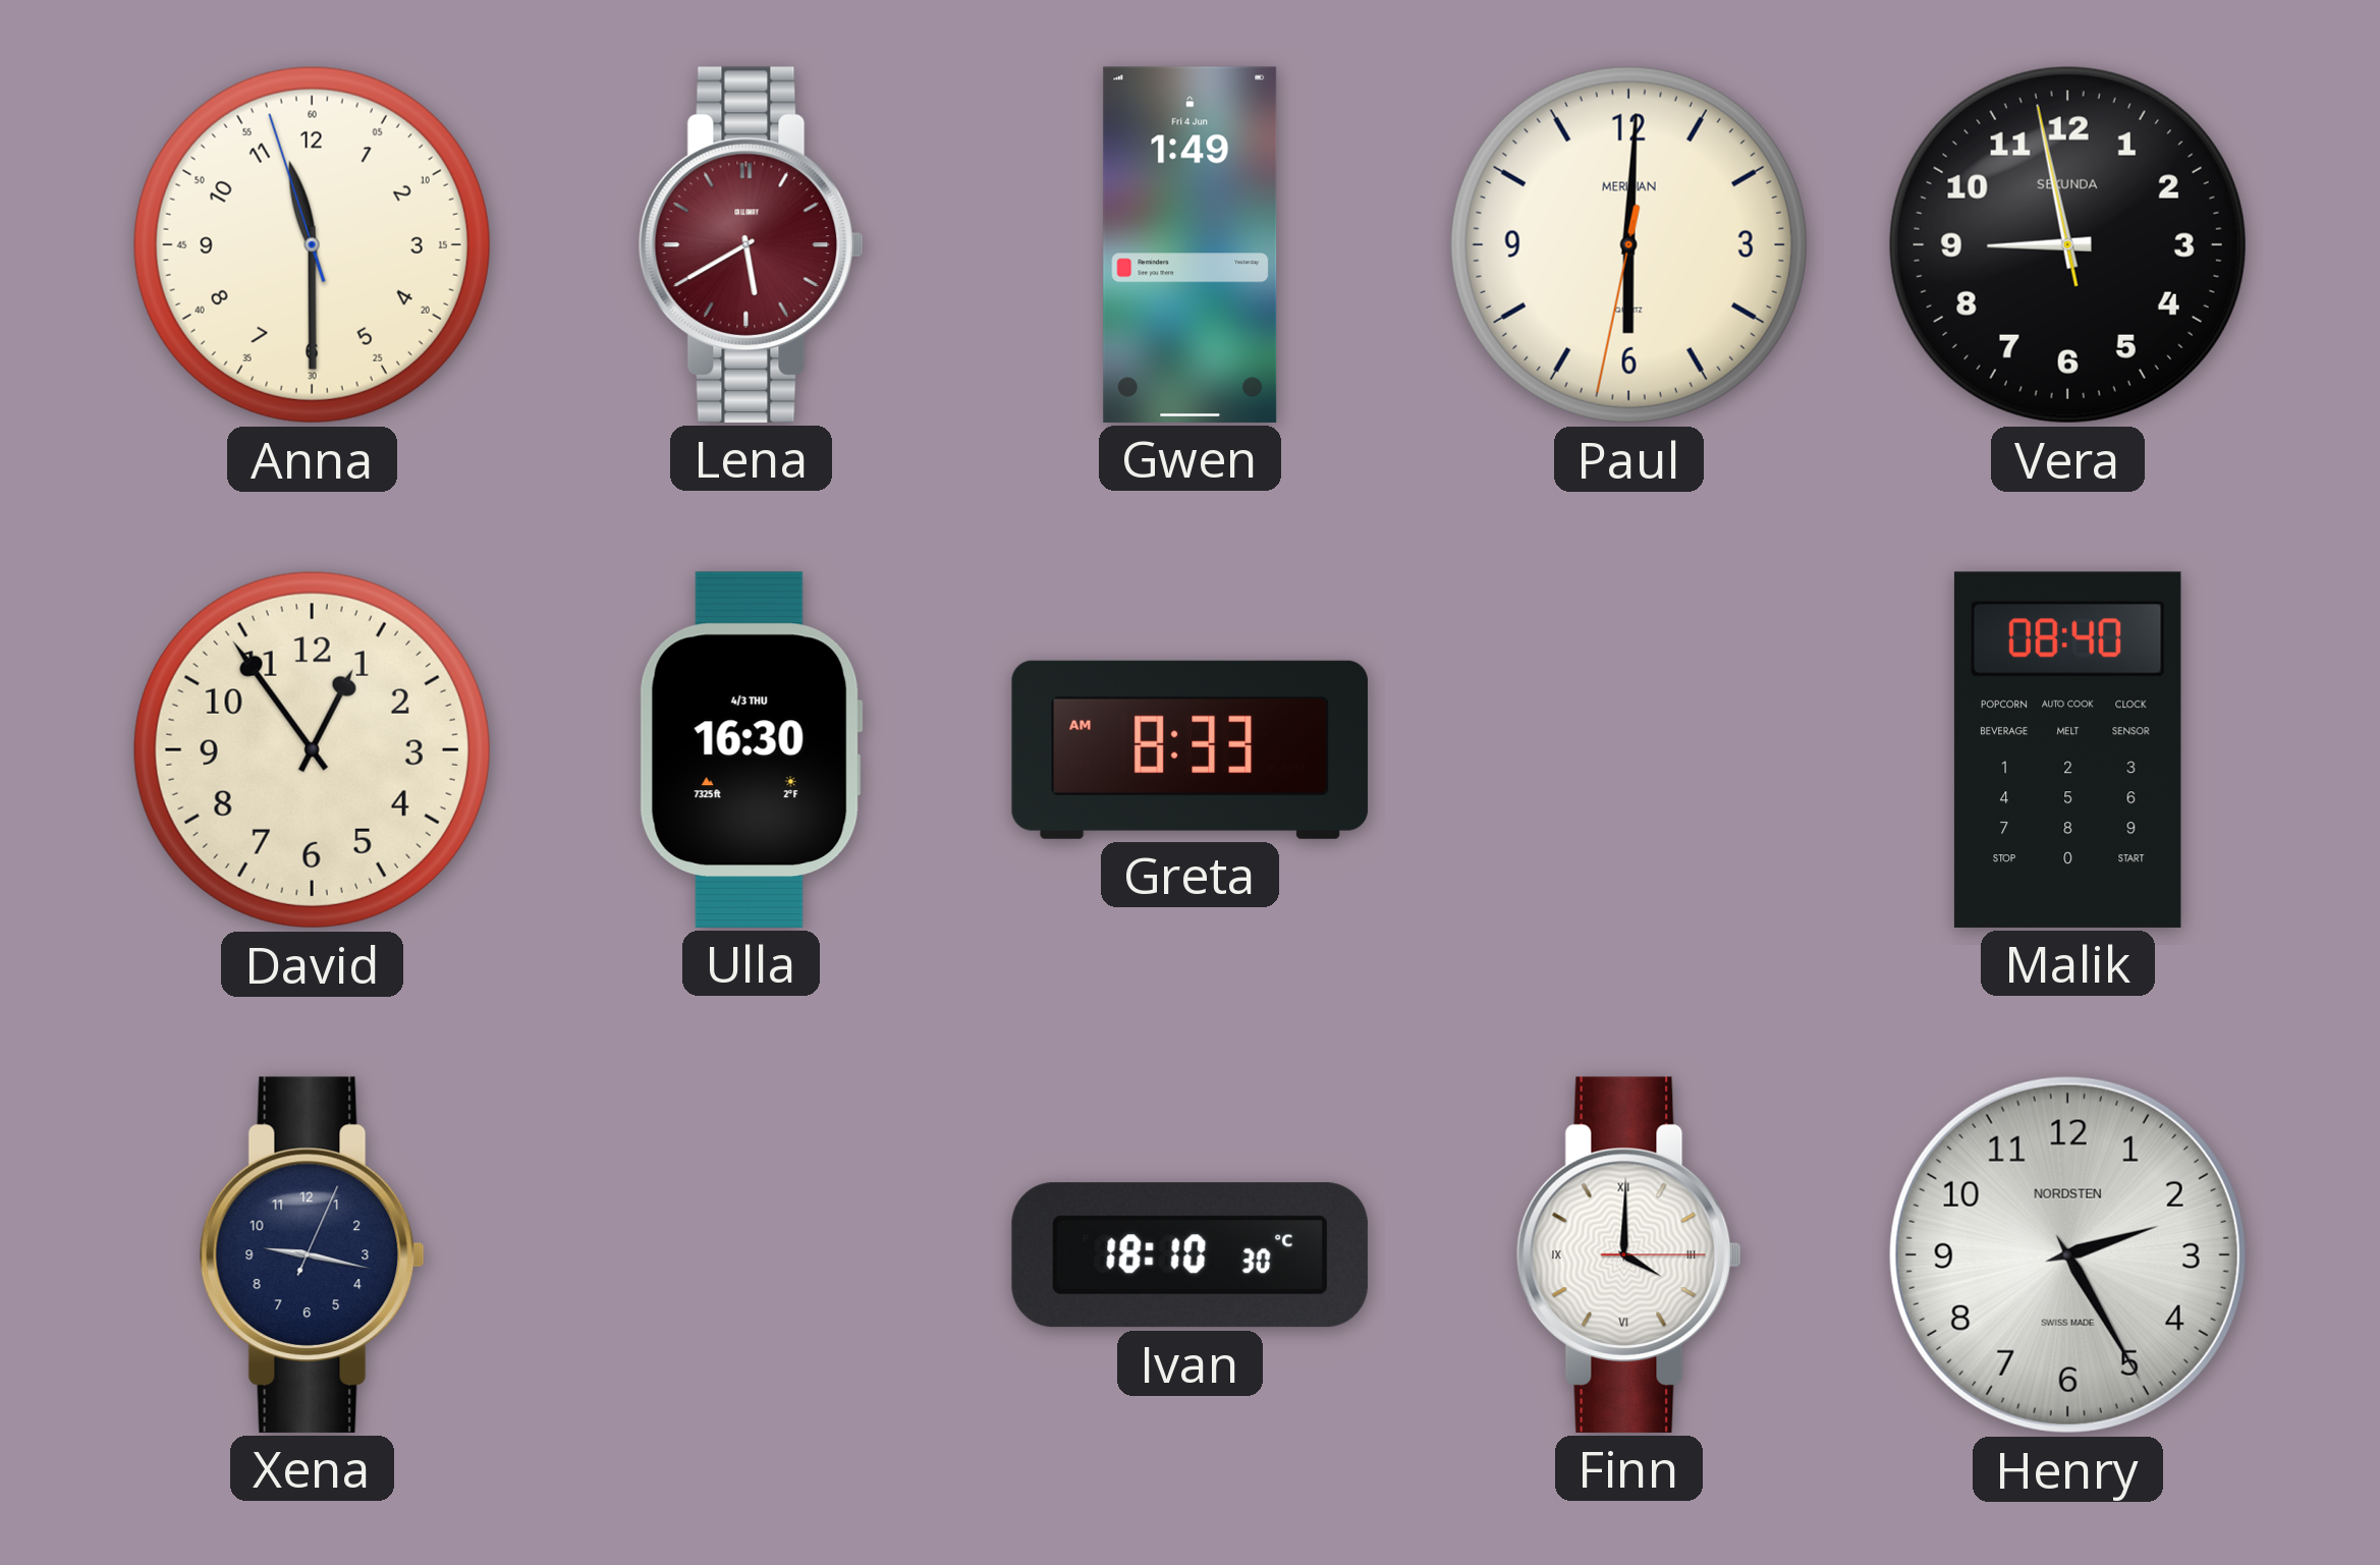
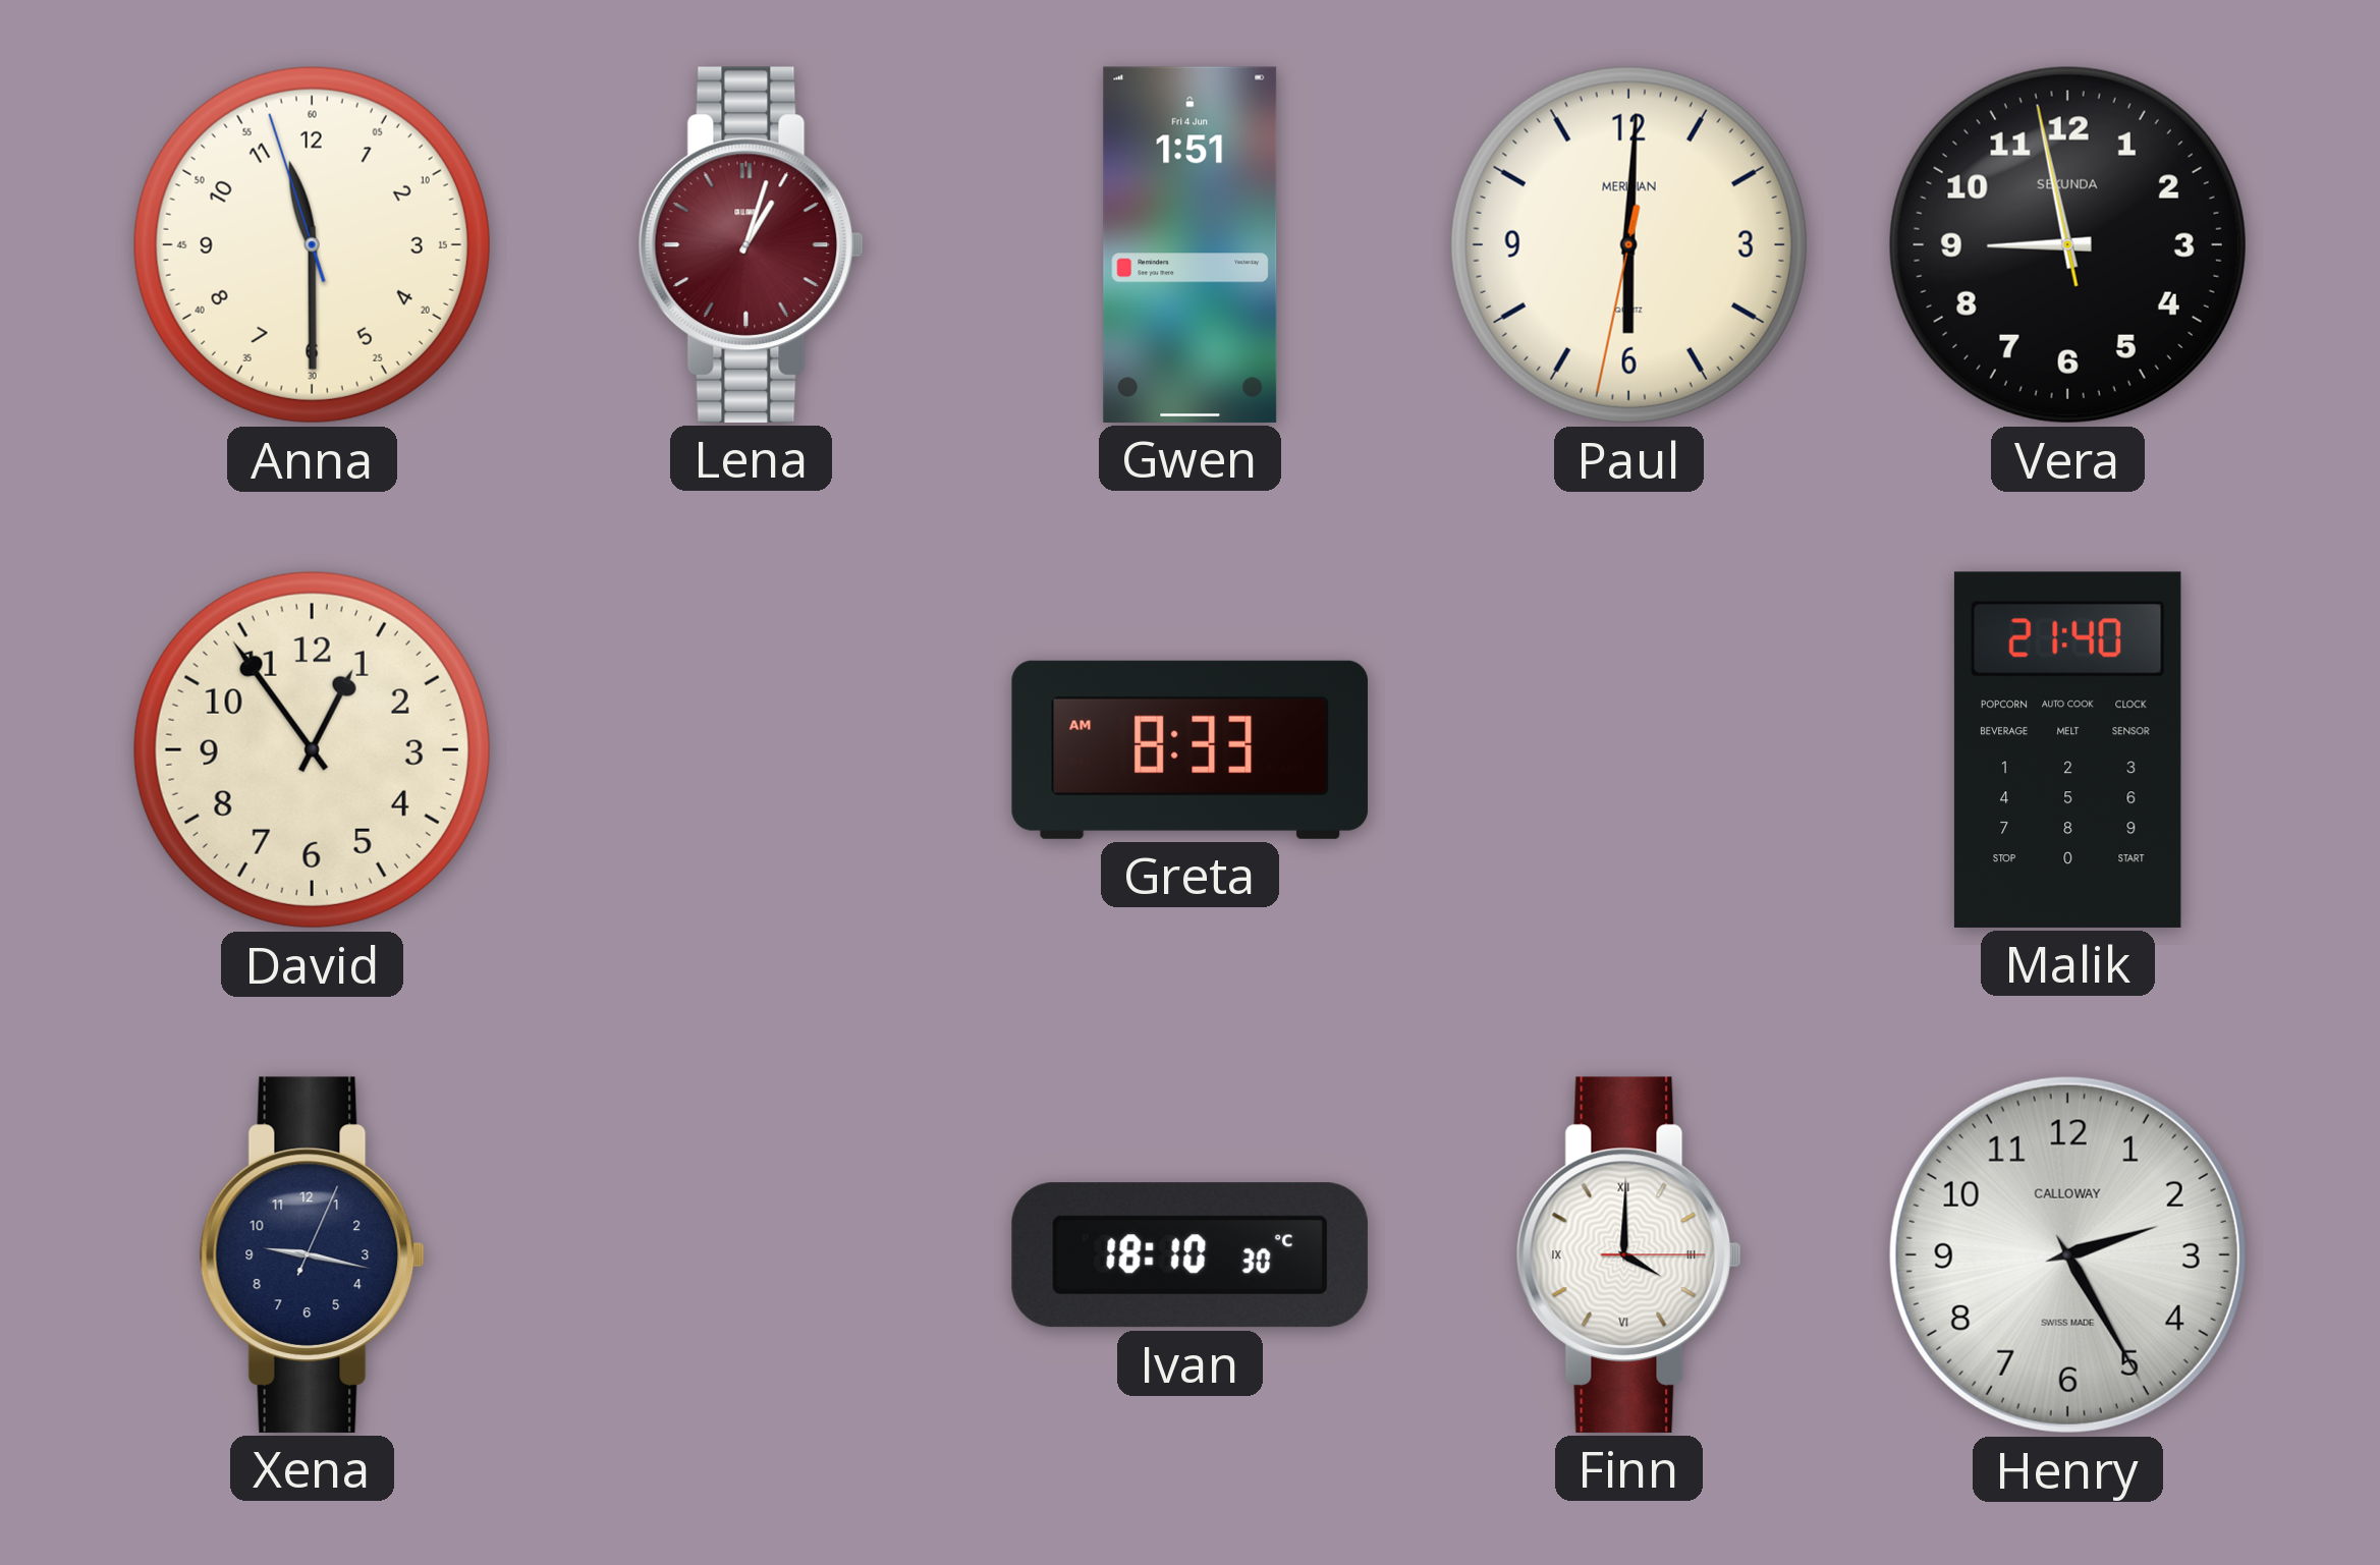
Lena: 5:40 -> 1:03 (751, 244)
Gwen: 1:49 -> 1:51 (1191, 244)
Ulla: 16:30 -> none (751, 749)
Malik: 08:40 -> 21:40 (2067, 749)
Henry brand: NORDSTEN -> CALLOWAY (2067, 1254)
